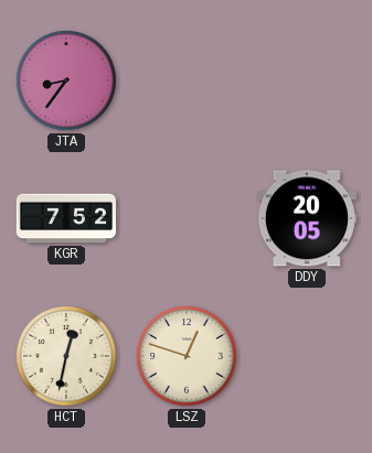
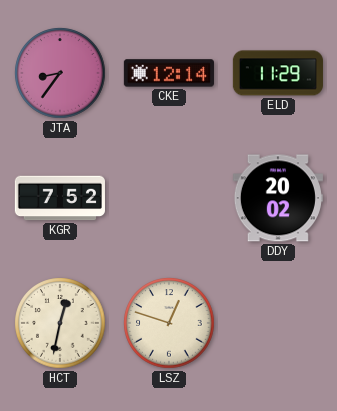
CKE: none -> 12:14 (169, 73)
ELD: none -> 11:29 (278, 73)
DDY: 20:05 -> 20:02 (278, 198)
